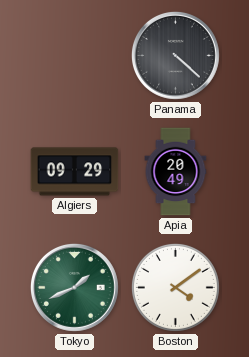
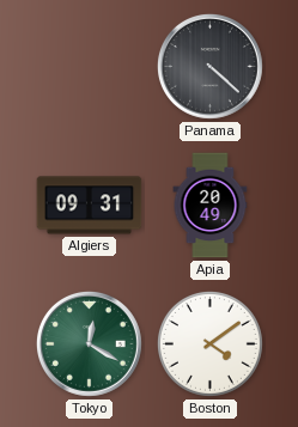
Algiers: 09:29 -> 09:31 (90, 206)
Tokyo: 1:41 -> 12:20 (89, 343)
